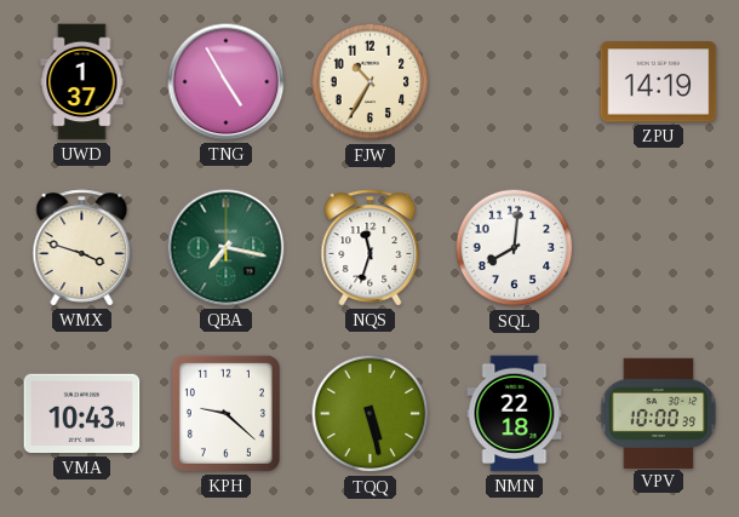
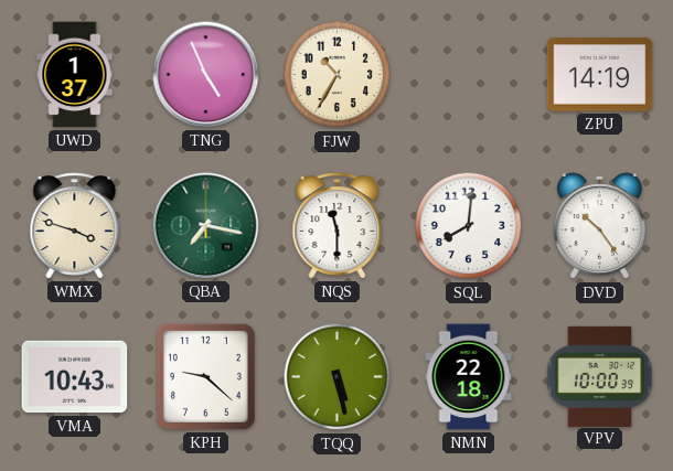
TNG: 4:55 -> 4:56 (206, 75)
NQS: 11:33 -> 11:30 (338, 226)
DVD: none -> 10:24 (599, 226)
